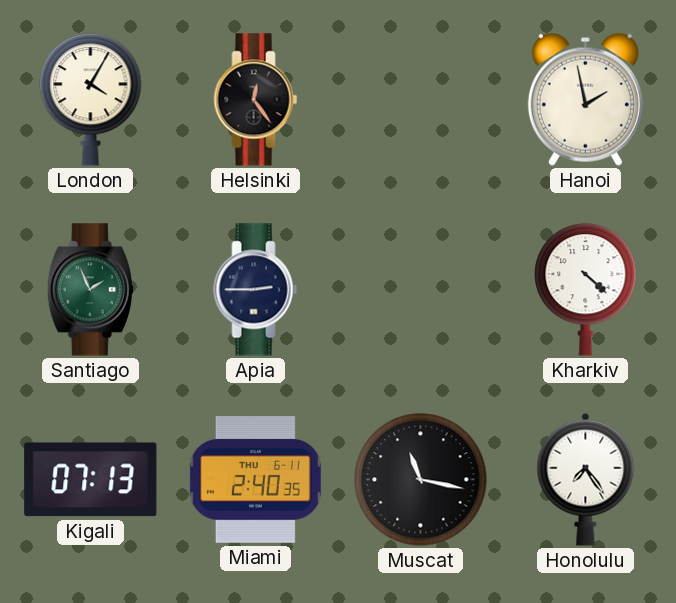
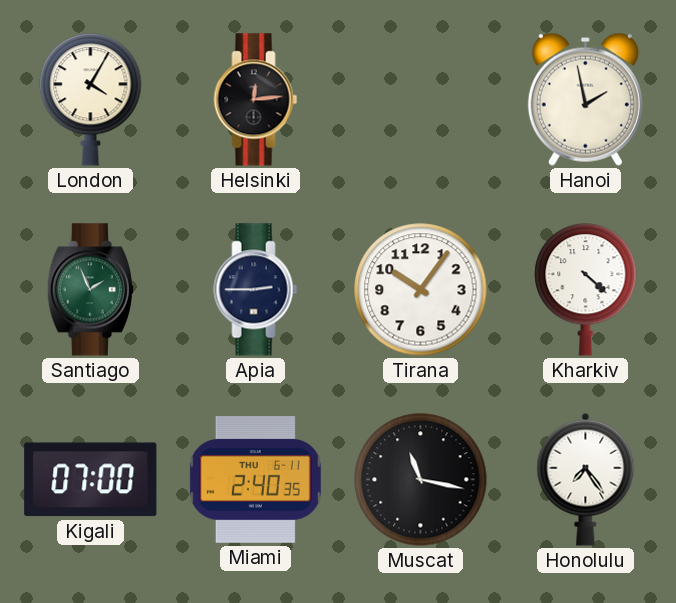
Helsinki: 12:24 -> 12:14 (256, 100)
Tirana: none -> 10:06 (421, 290)
Kigali: 07:13 -> 07:00 (91, 480)
